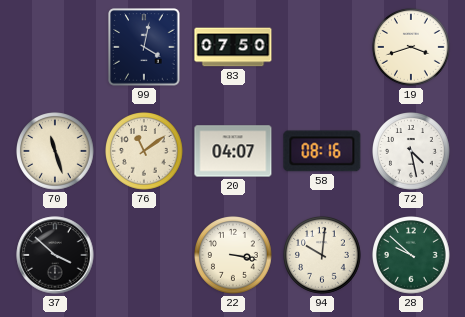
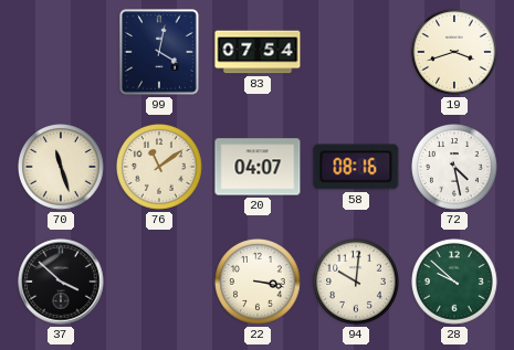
83: 07:50 -> 07:54 (258, 52)
